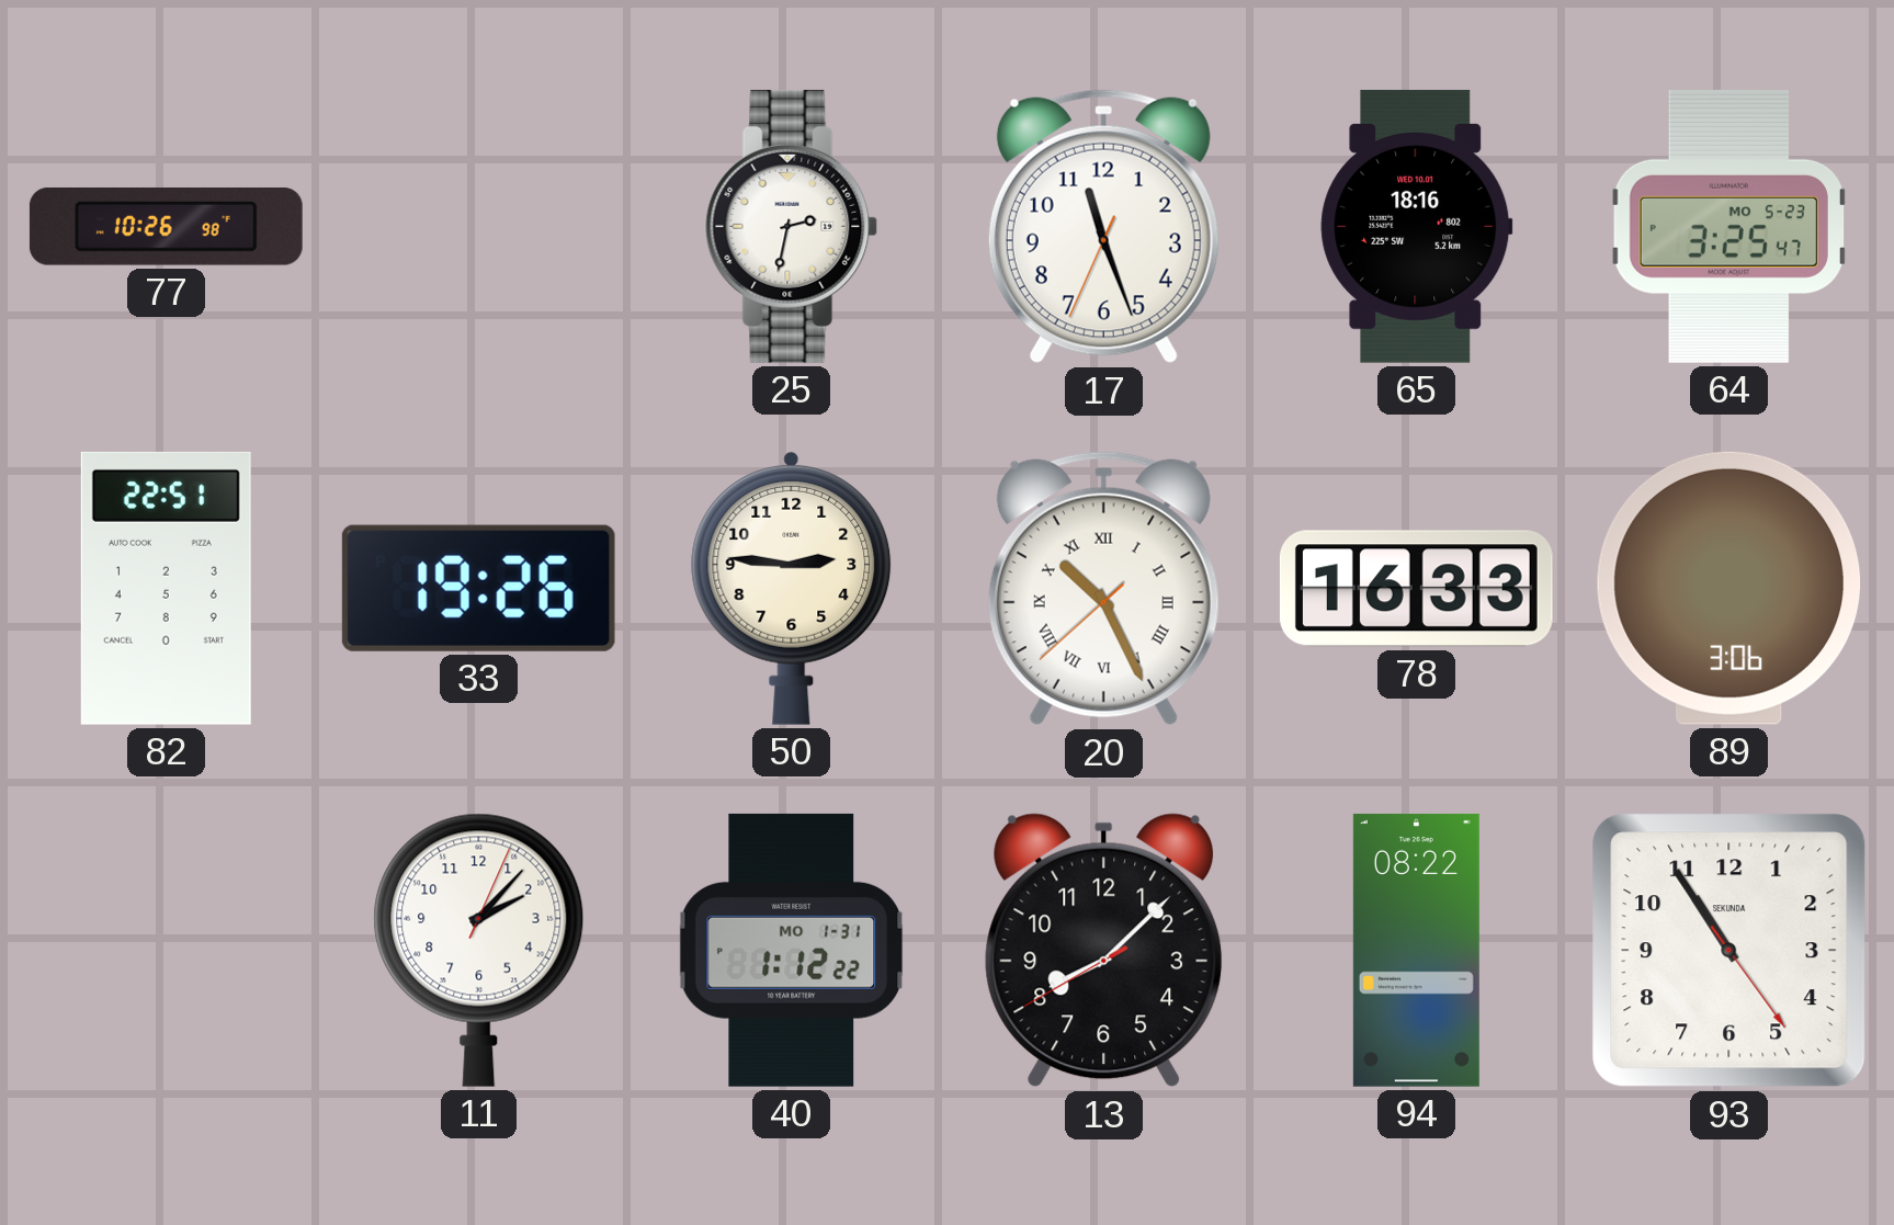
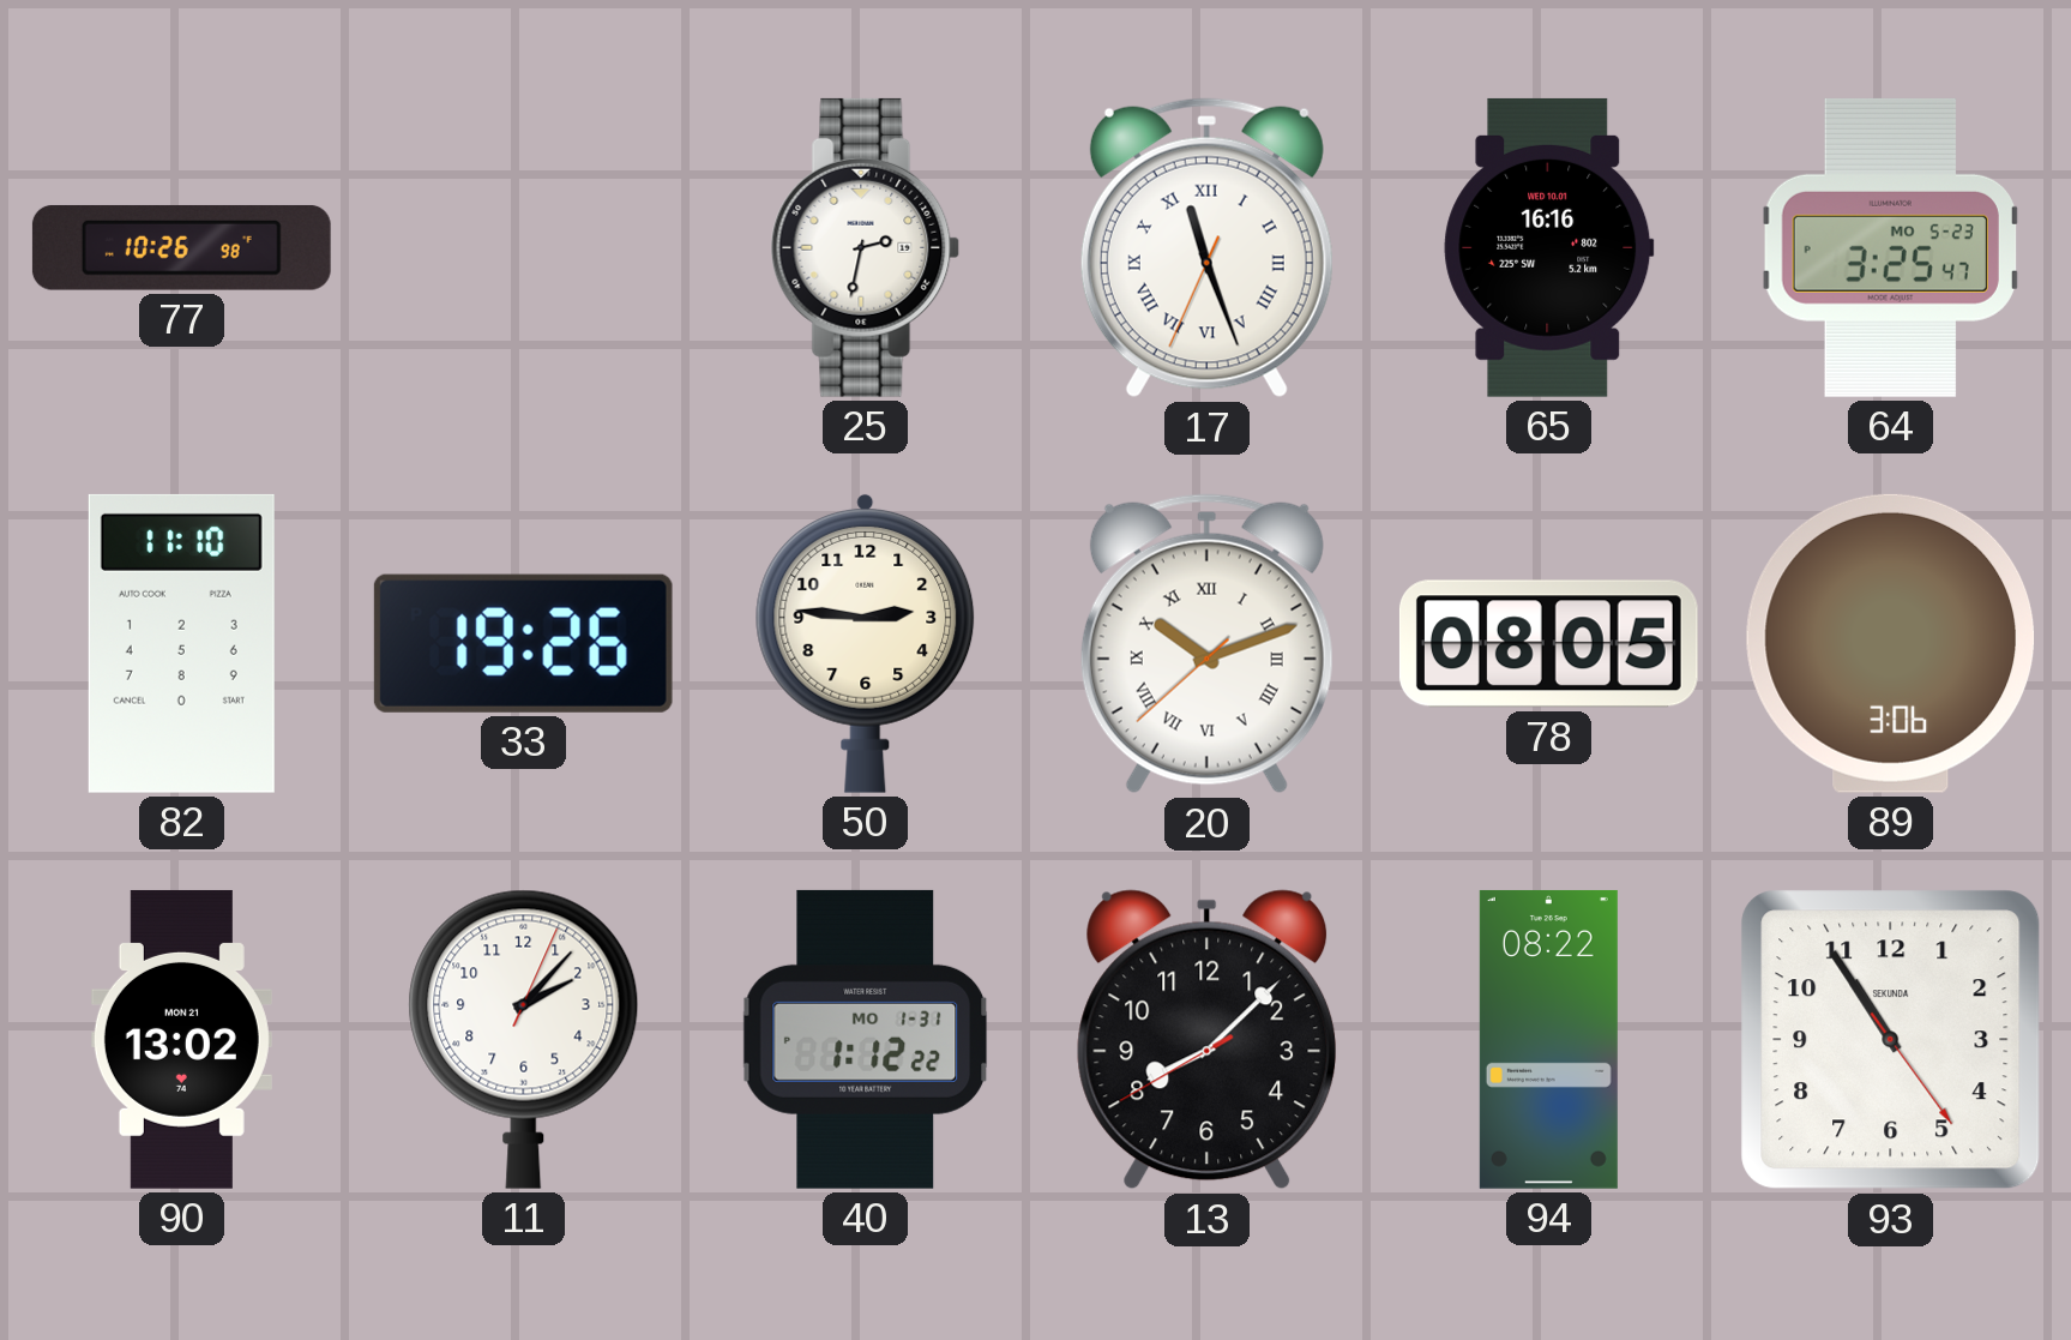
17 numerals: Arabic -> Roman (1206, 248)
65: 18:16 -> 16:16 (1549, 247)
82: 22:51 -> 11:10 (181, 643)
20: 10:25 -> 10:11 (1206, 644)
78: 16:33 -> 08:05 (1548, 644)
90: none -> 13:02 (181, 1039)
